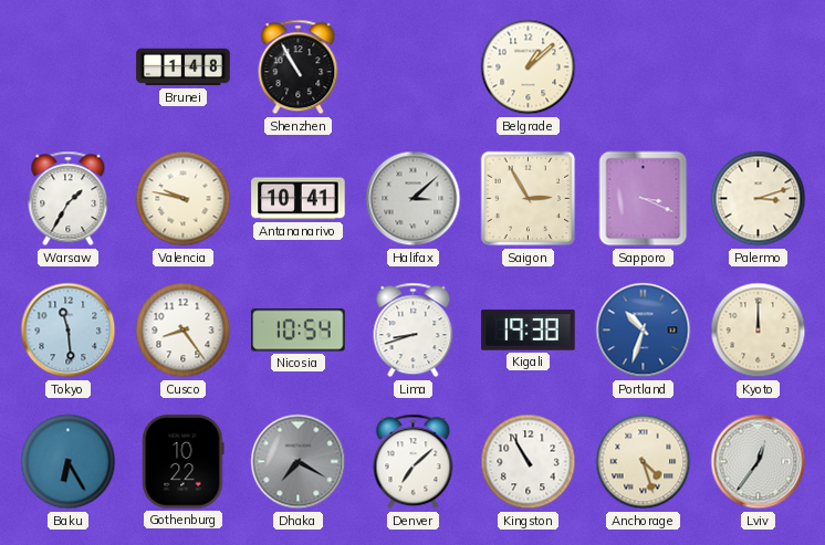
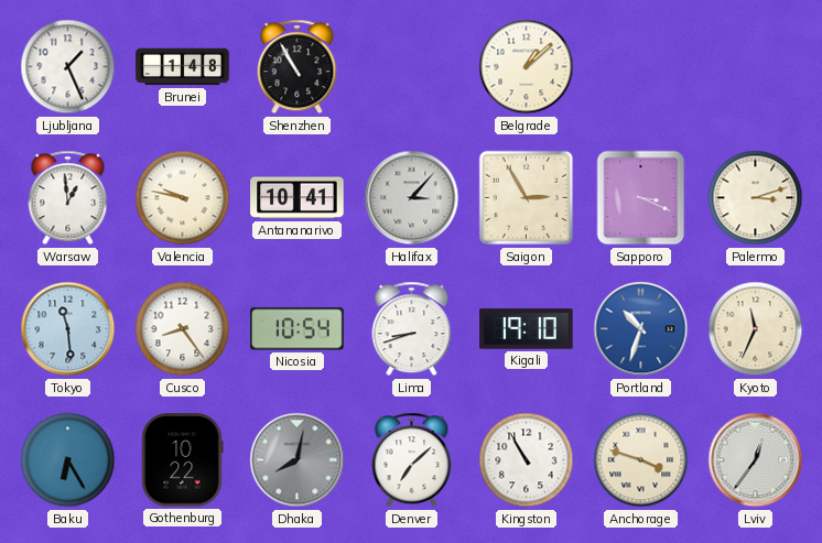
Ljubljana: none -> 1:26 (68, 67)
Warsaw: 1:35 -> 12:59 (68, 198)
Halifax: 3:08 -> 3:07 (412, 198)
Kigali: 19:38 -> 19:10 (527, 329)
Kyoto: 12:00 -> 11:34 (756, 329)
Dhaka: 7:20 -> 8:02 (298, 460)
Anchorage: 4:27 -> 3:48 (641, 460)
